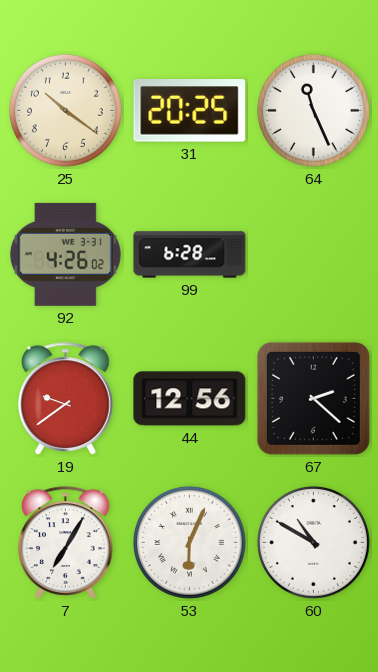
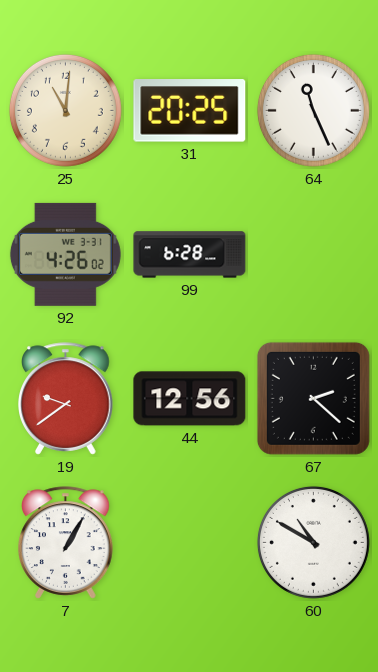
25: 10:21 -> 11:01 (65, 110)
7: 7:05 -> 1:05 (66, 543)
53: 6:04 -> none (189, 542)
